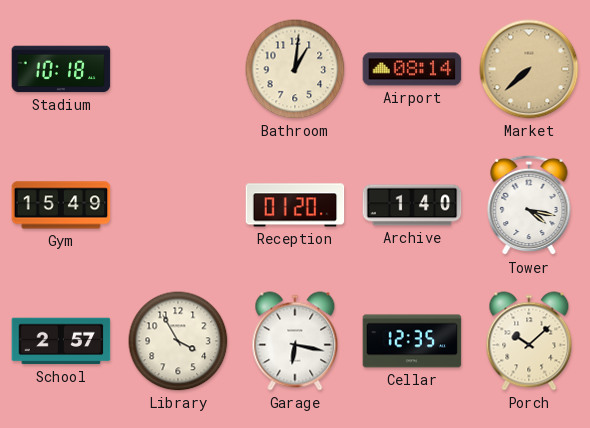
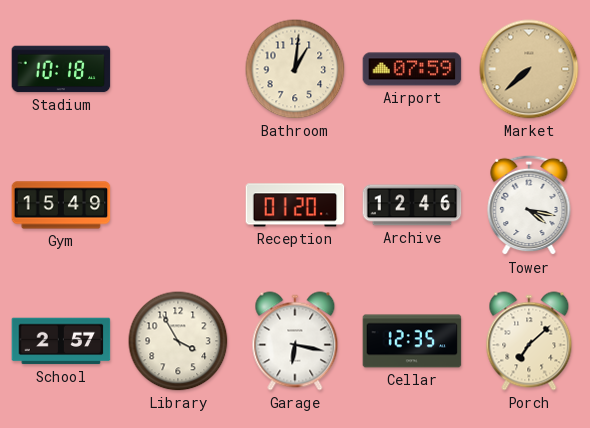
Airport: 08:14 -> 07:59 (412, 69)
Archive: 1:40 -> 12:46 (412, 205)
Porch: 10:08 -> 7:08 (529, 341)
